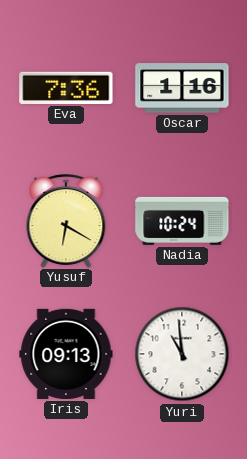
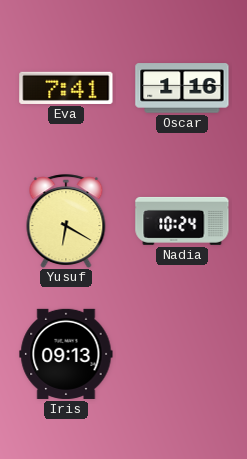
Eva: 7:36 -> 7:41 (66, 88)
Yuri: 10:59 -> none (182, 354)
